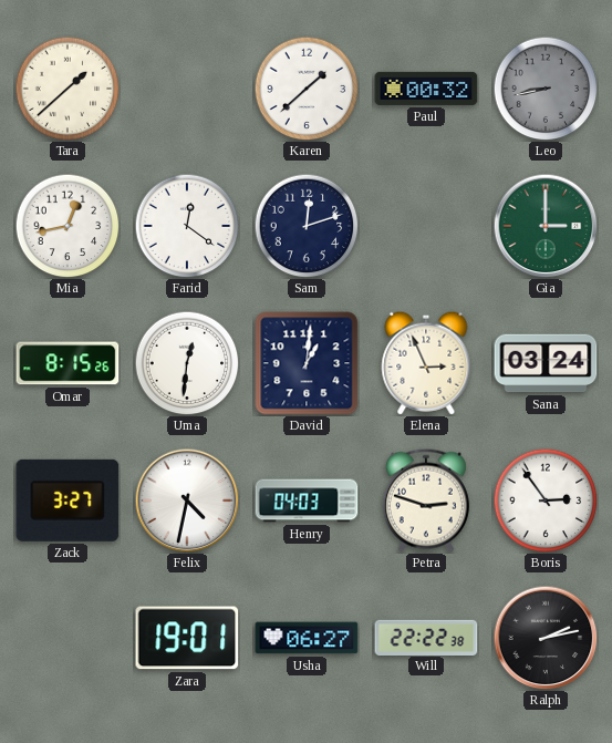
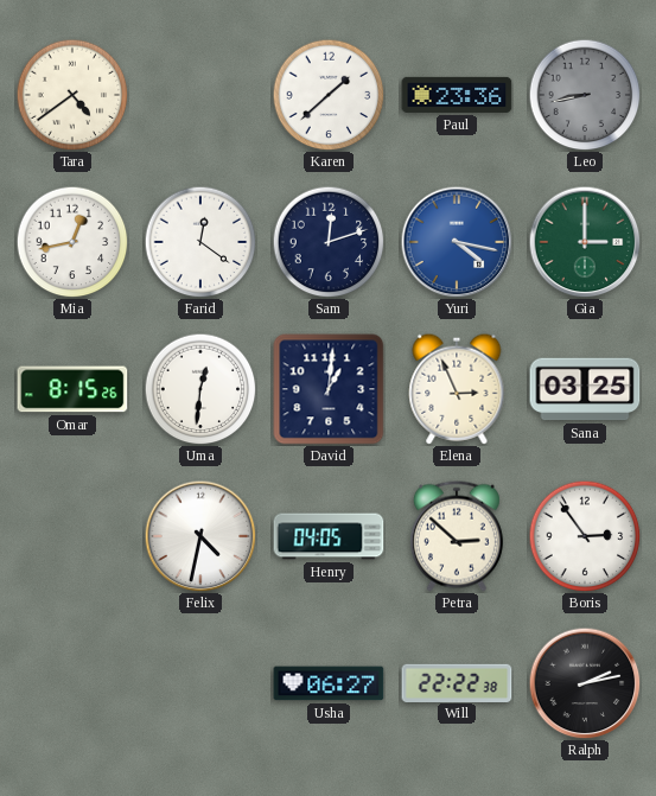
Tara: 1:38 -> 4:39 (72, 95)
Paul: 00:32 -> 23:36 (457, 95)
Yuri: none -> 4:17 (457, 242)
Sana: 03:24 -> 03:25 (585, 389)
Zack: 3:27 -> none (68, 501)
Henry: 04:03 -> 04:05 (329, 536)
Petra: 2:48 -> 2:52 (457, 536)
Zara: 19:01 -> none (187, 638)
